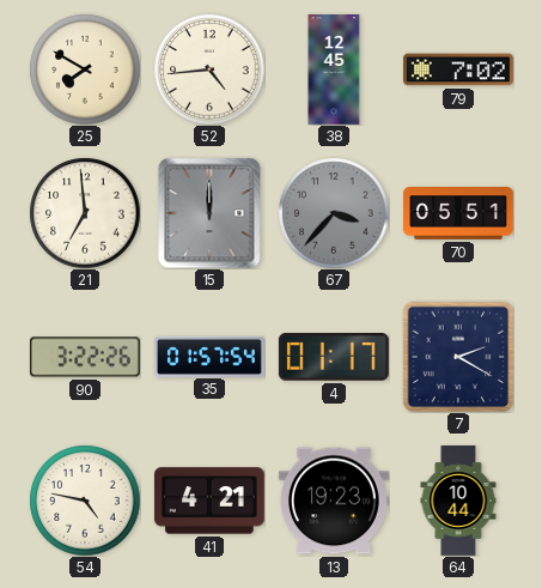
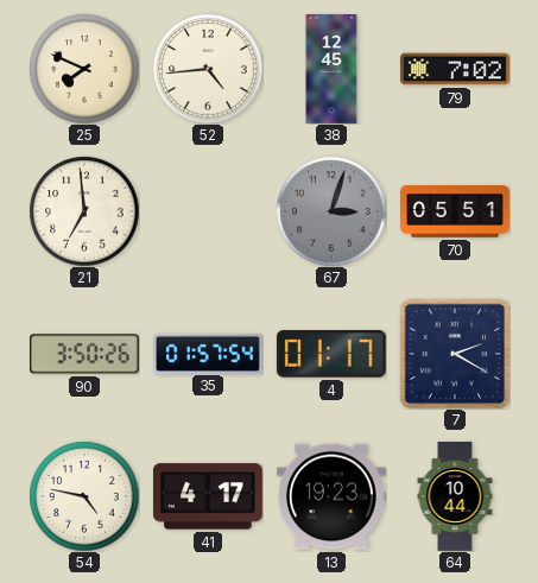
25: 7:50 -> 7:49 (84, 69)
15: 12:00 -> none (209, 213)
67: 3:37 -> 3:03 (331, 211)
90: 3:22 -> 3:50 (84, 354)
41: 4:21 -> 4:17 (208, 496)
